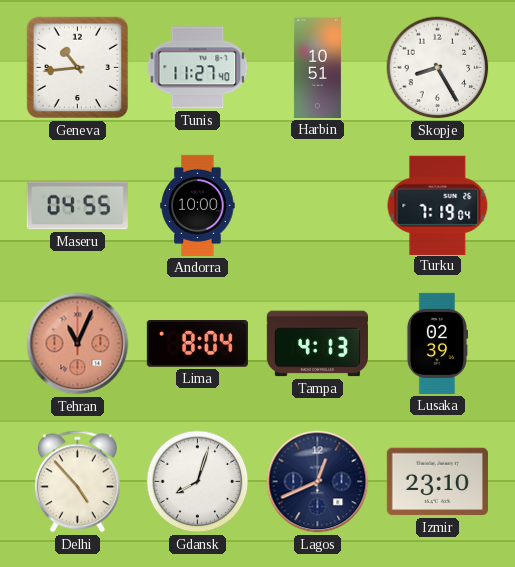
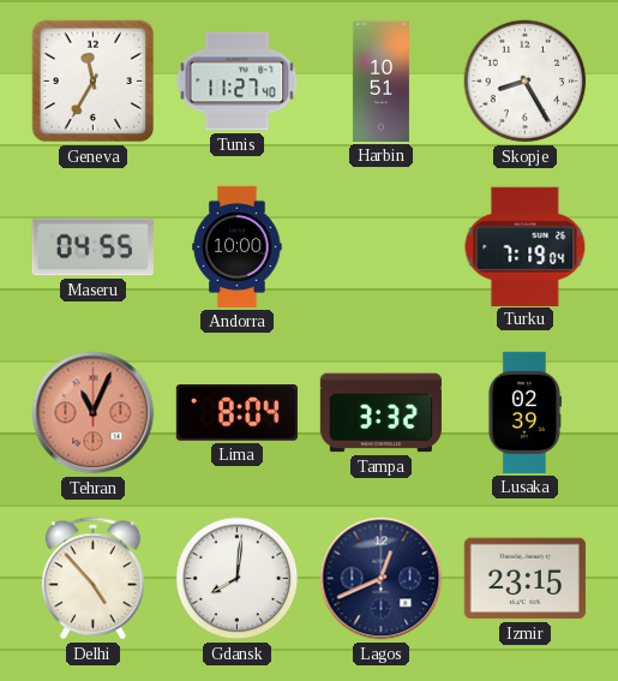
Geneva: 10:44 -> 11:35 (94, 82)
Tampa: 4:13 -> 3:32 (380, 413)
Gdansk: 8:03 -> 8:01 (238, 579)
Izmir: 23:10 -> 23:15 (524, 579)
